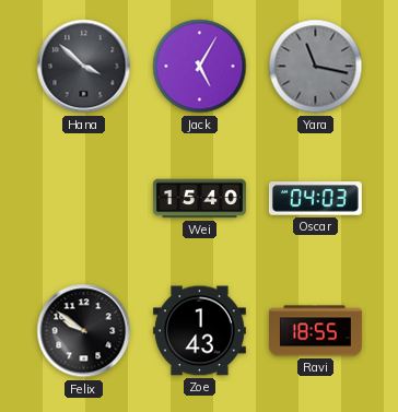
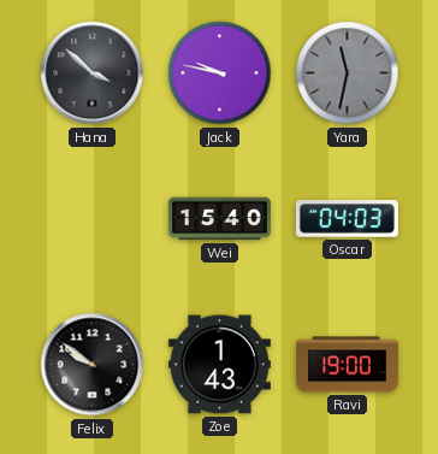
Jack: 5:05 -> 9:47 (220, 73)
Yara: 11:17 -> 11:32 (348, 73)
Ravi: 18:55 -> 19:00 (347, 365)
